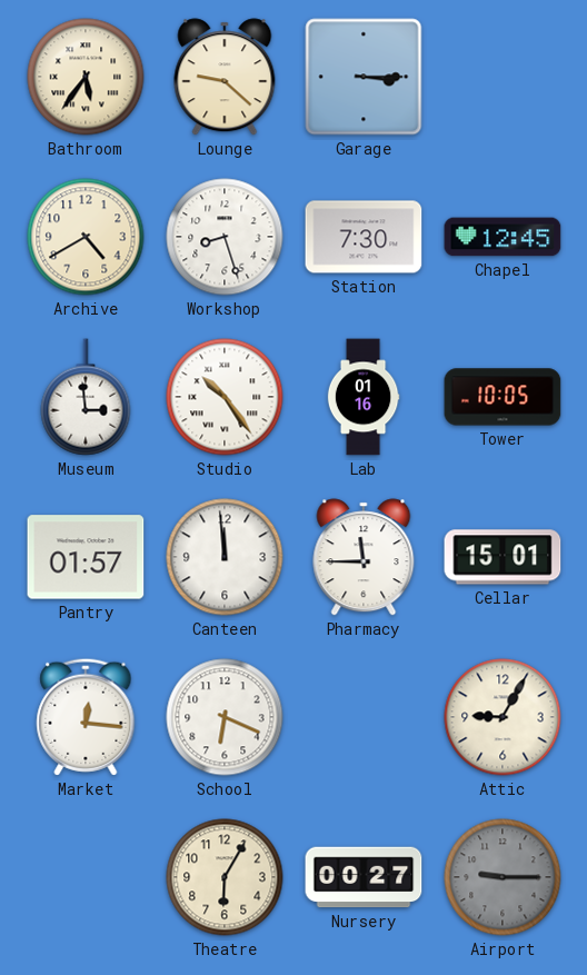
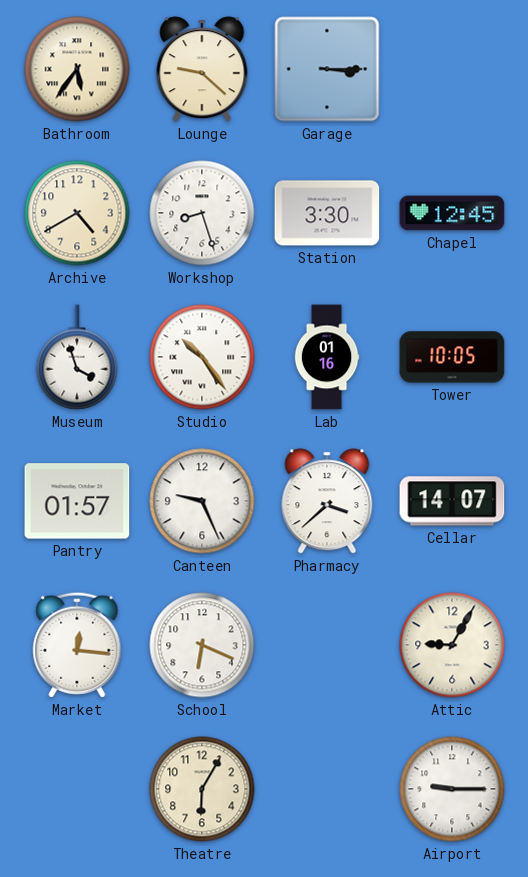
Station: 7:30 -> 3:30 (327, 213)
Museum: 2:59 -> 3:57 (77, 357)
Canteen: 11:59 -> 9:26 (202, 501)
Pharmacy: 11:45 -> 3:38 (327, 501)
Cellar: 15:01 -> 14:07 (452, 501)
Nursery: 00:27 -> none (364, 877)
Airport dial: grey -> white (452, 789)
